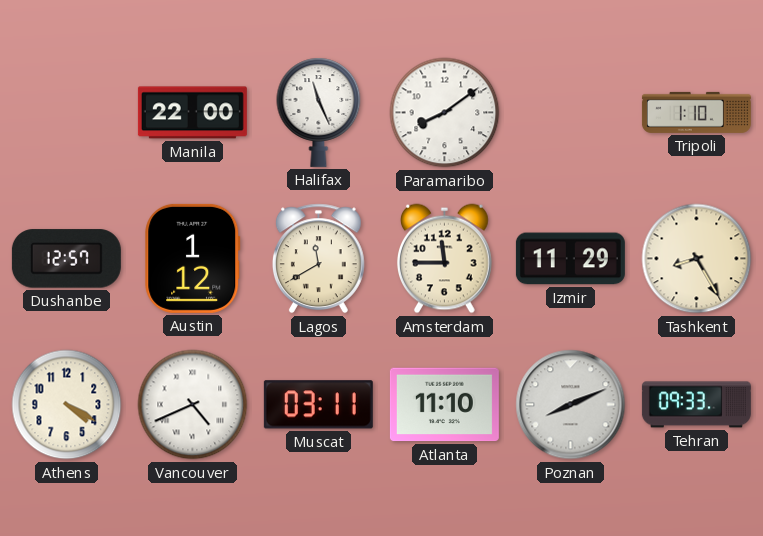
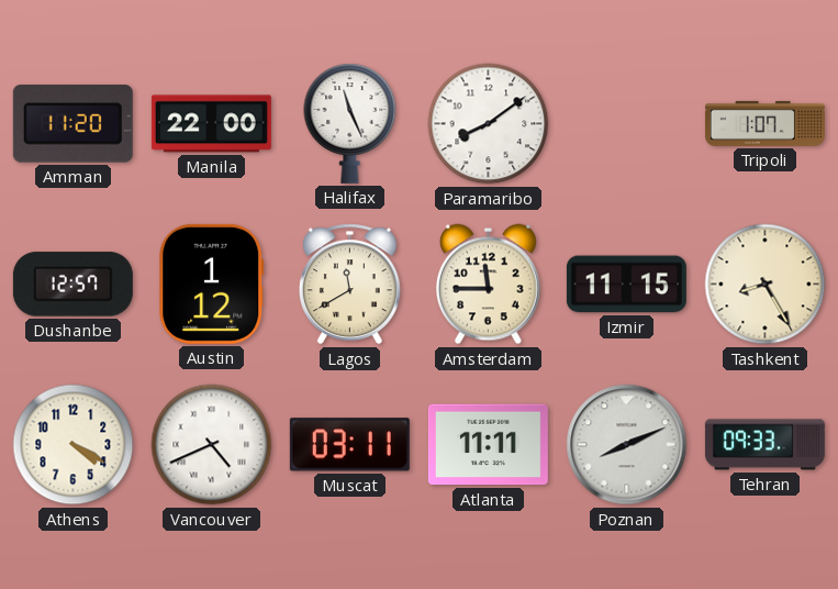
Amman: none -> 11:20 (72, 123)
Tripoli: 1:10 -> 1:07 (764, 123)
Izmir: 11:29 -> 11:15 (626, 285)
Atlanta: 11:10 -> 11:11 (488, 445)
